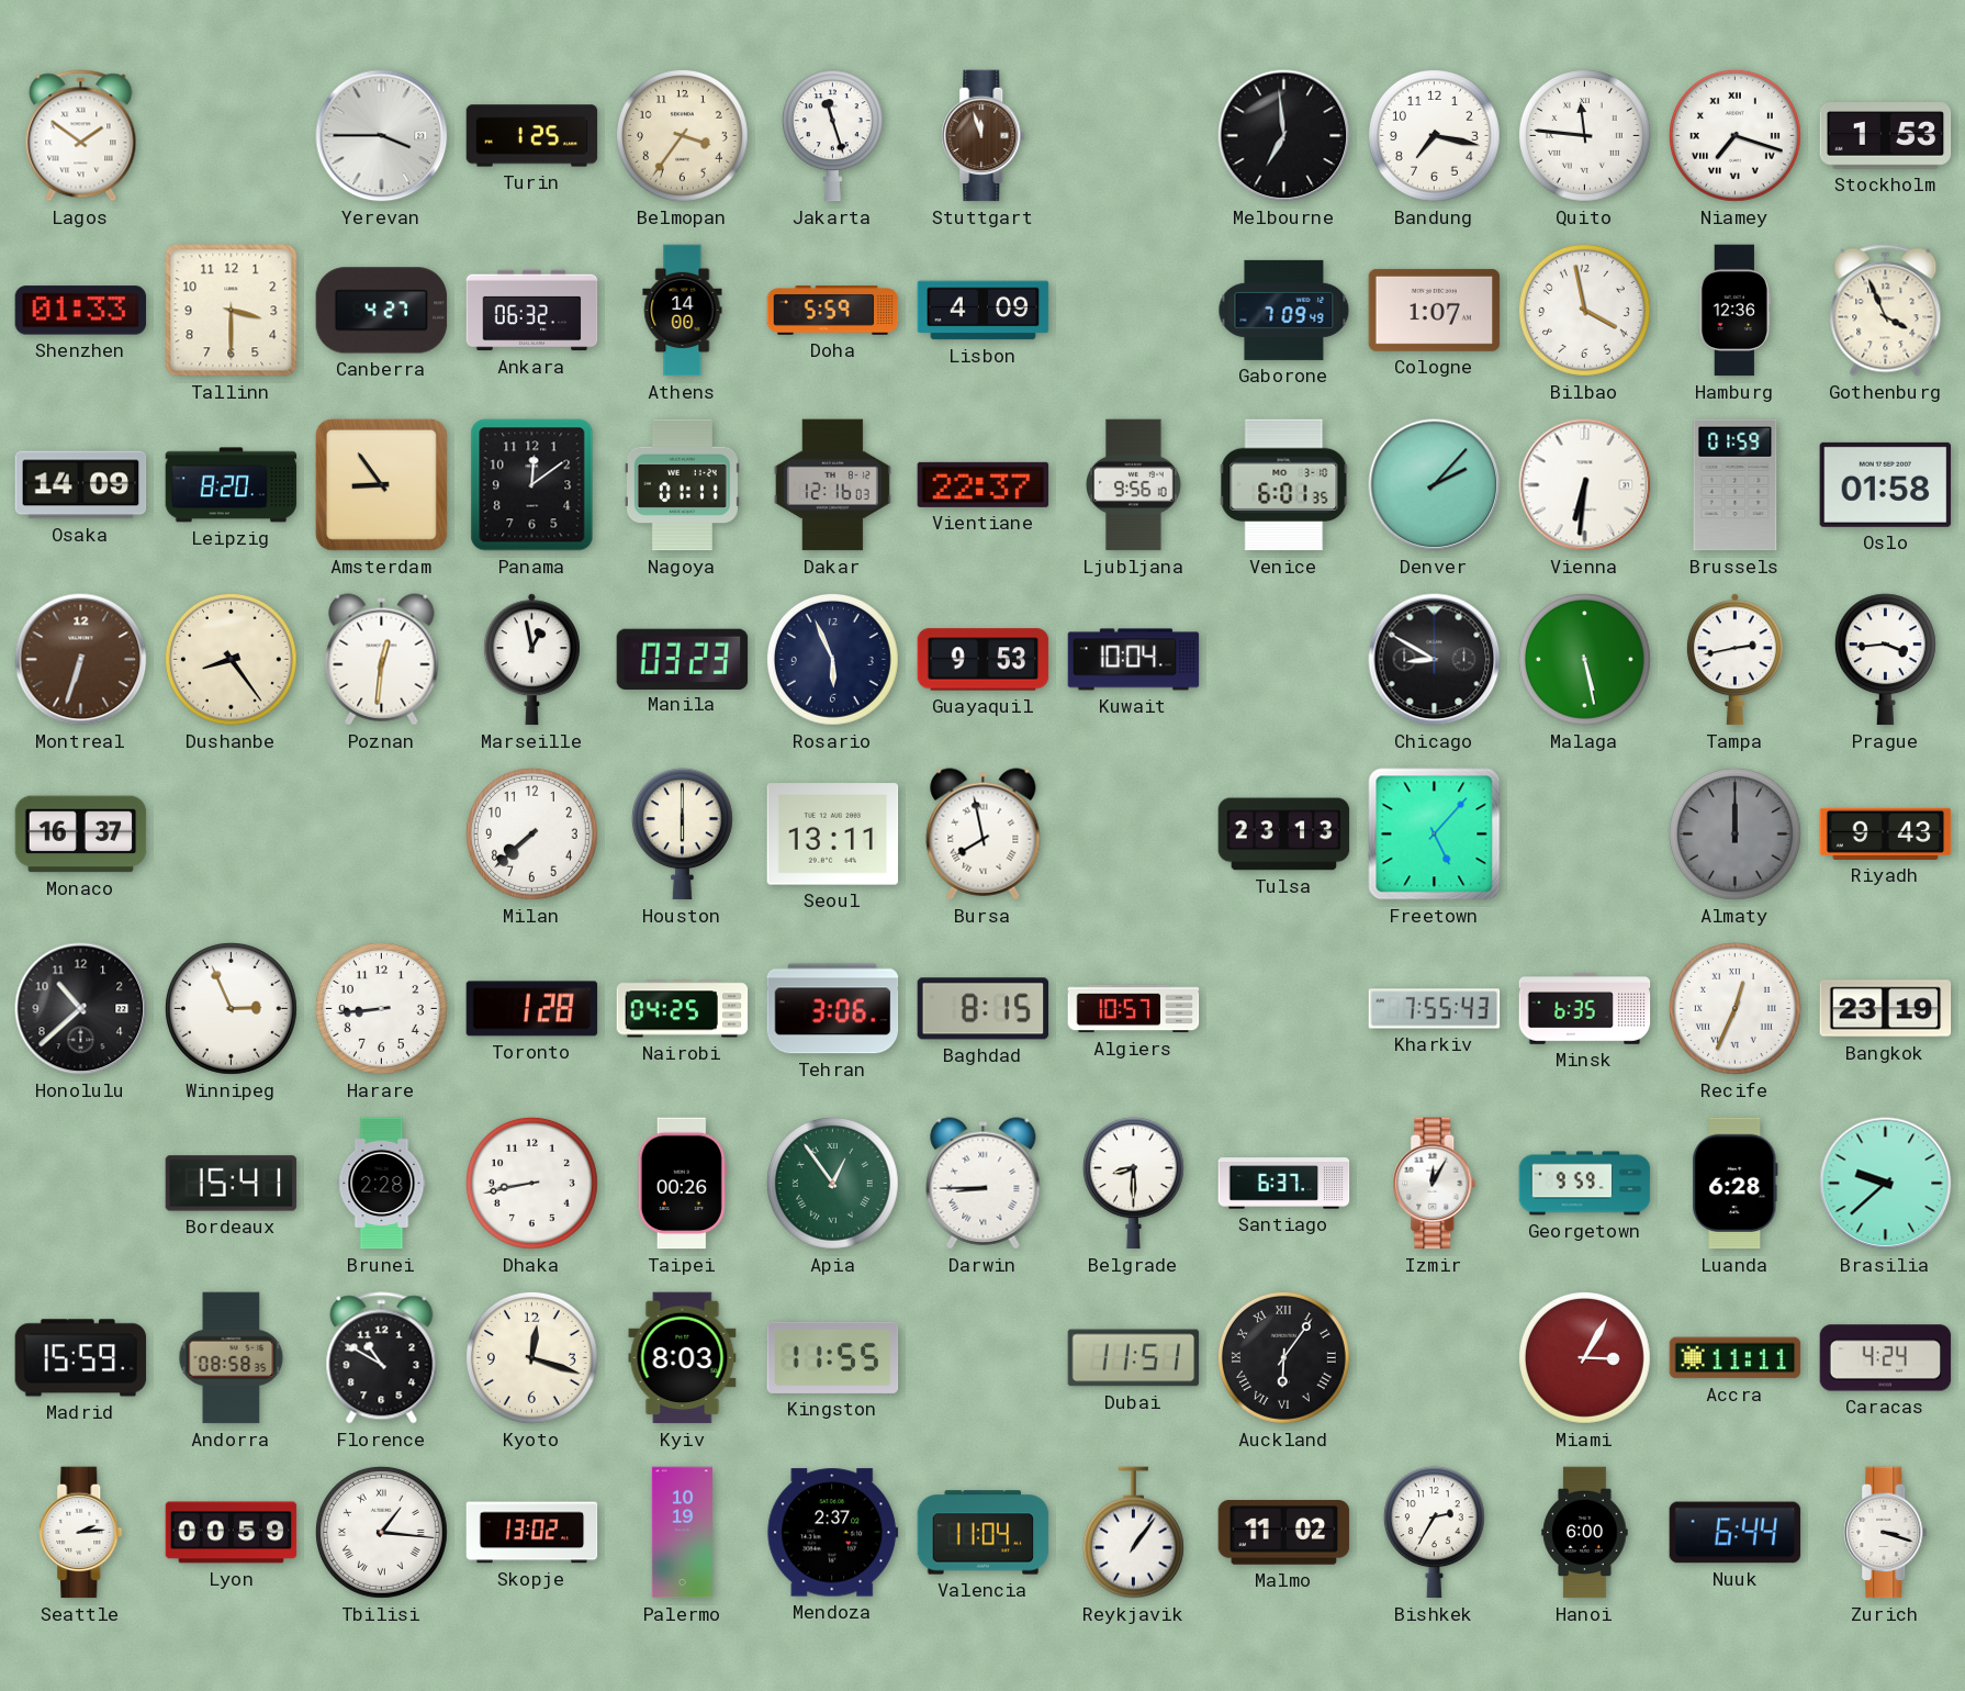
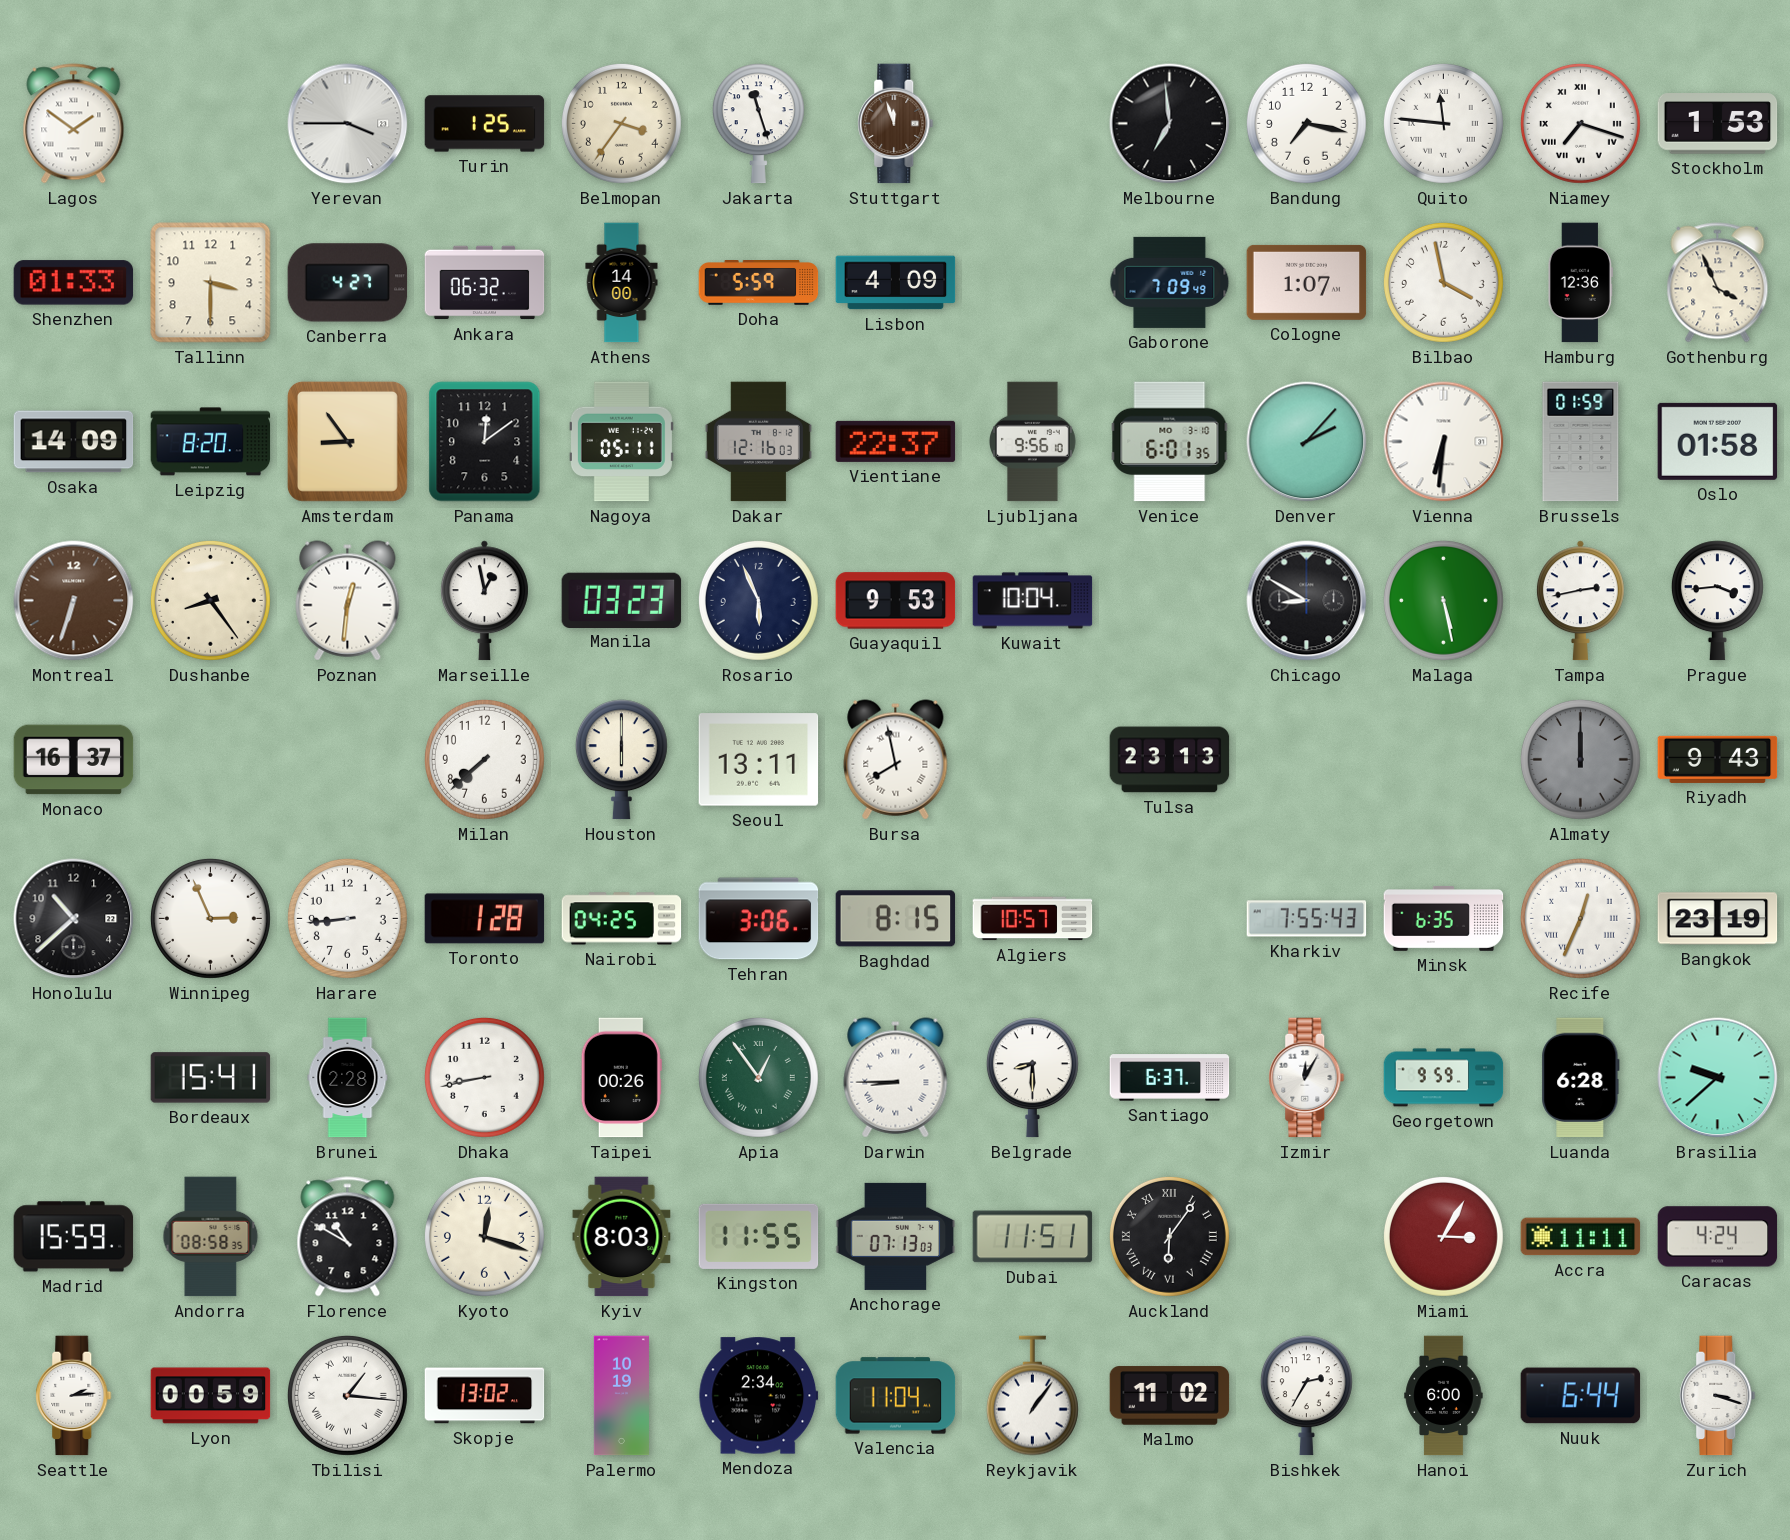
Nagoya: 01:11 -> 05:11 (621, 442)
Freetown: 5:07 -> none (1435, 835)
Anchorage: none -> 07:13 (896, 1236)
Mendoza: 2:37 -> 2:34 (759, 1396)
